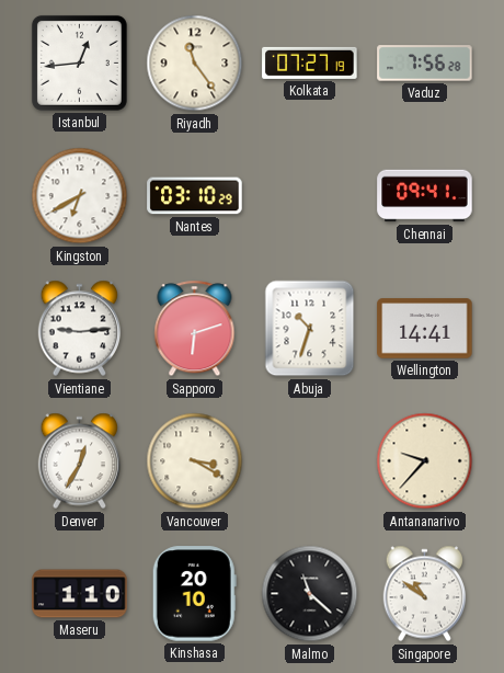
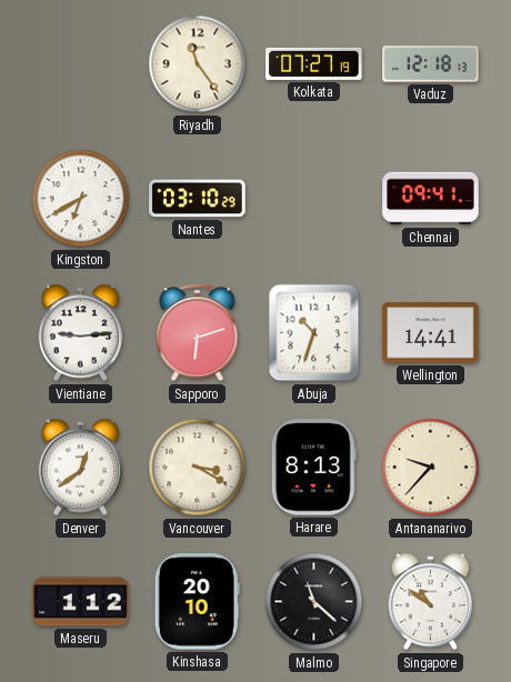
Istanbul: 12:44 -> none (79, 62)
Vaduz: 7:56 -> 12:18 (431, 64)
Denver: 12:35 -> 12:39 (81, 468)
Harare: none -> 8:13 (313, 468)
Maseru: 1:10 -> 1:12 (81, 602)
